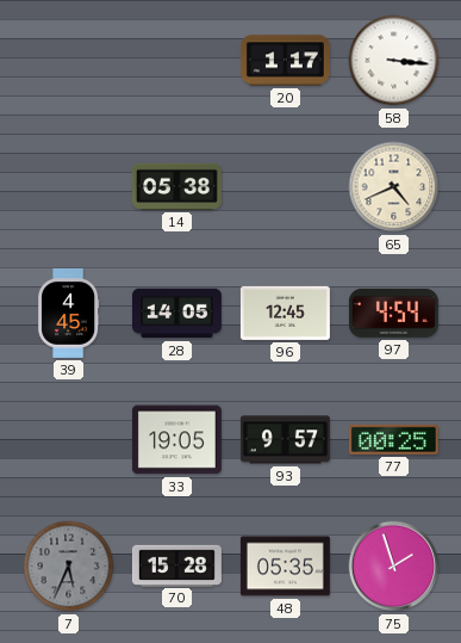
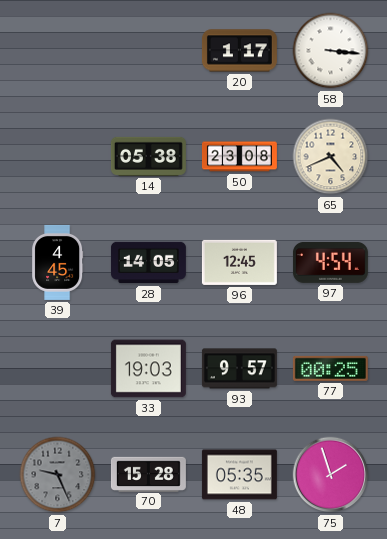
50: none -> 23:08 (239, 157)
33: 19:05 -> 19:03 (148, 369)
7: 5:34 -> 9:26 (58, 475)
